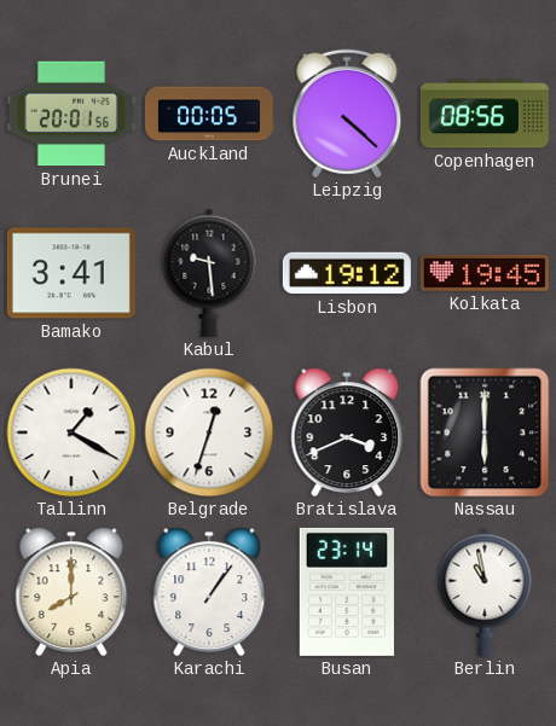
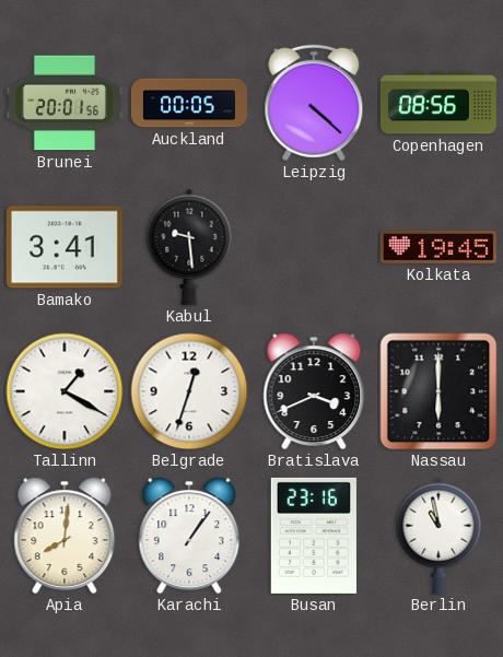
Lisbon: 19:12 -> none (347, 273)
Apia: 8:00 -> 8:01 (65, 536)
Busan: 23:14 -> 23:16 (314, 536)
